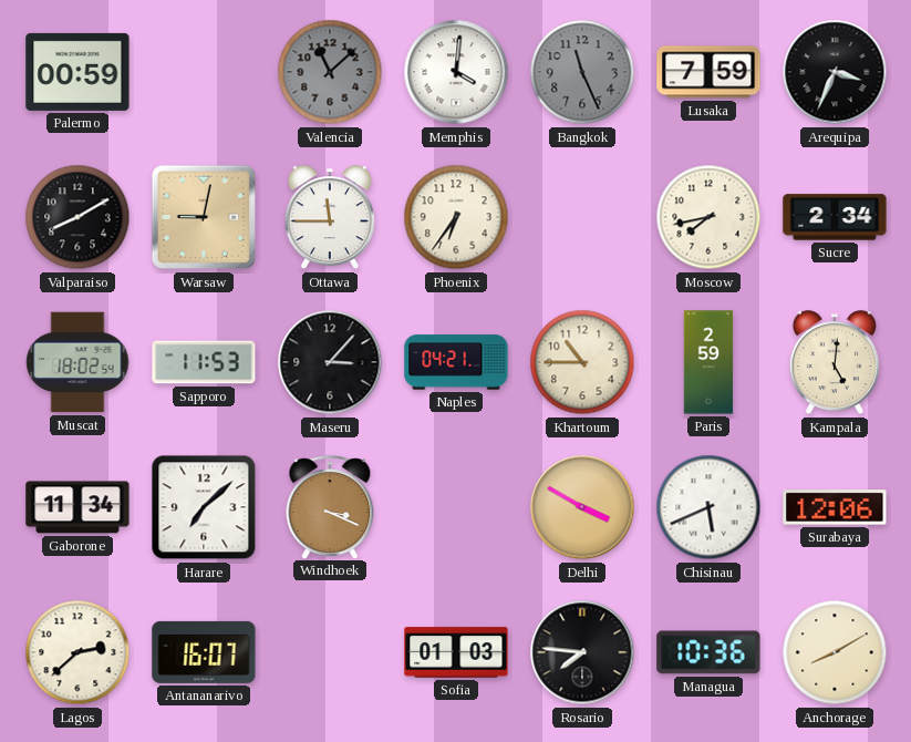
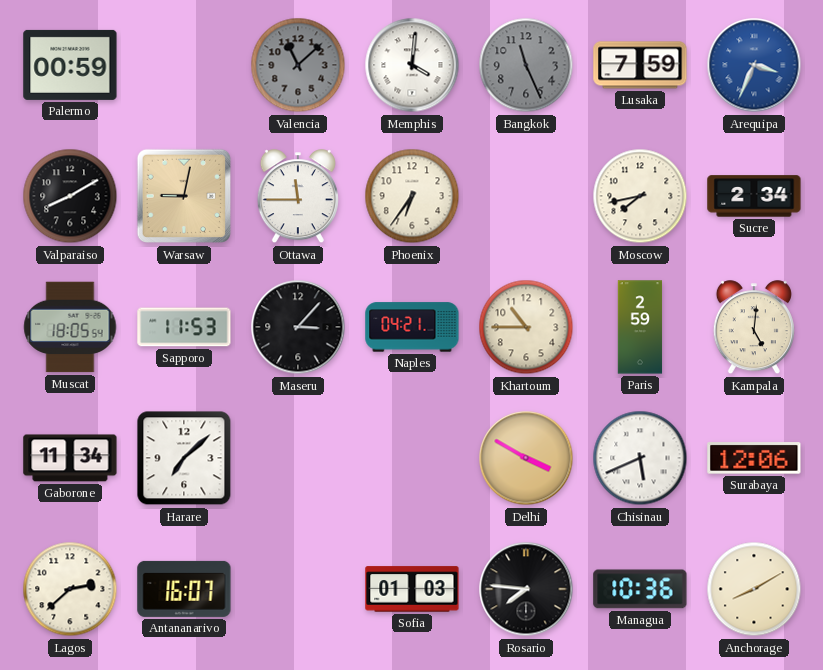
Arequipa dial: black -> blue (754, 65)
Muscat: 18:02 -> 18:05 (70, 327)
Windhoek: 3:19 -> none (330, 507)
